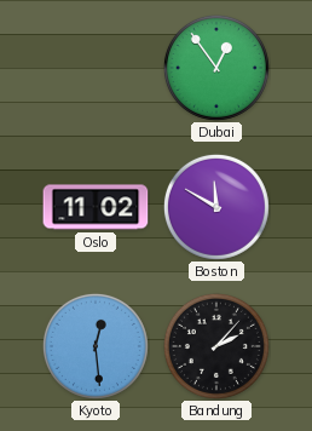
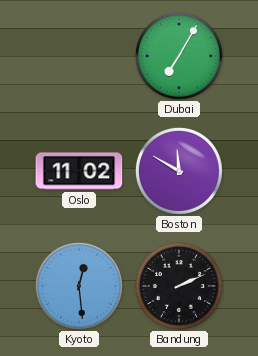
Dubai: 12:54 -> 7:05 (179, 56)
Bandung: 2:07 -> 2:11 (179, 286)
